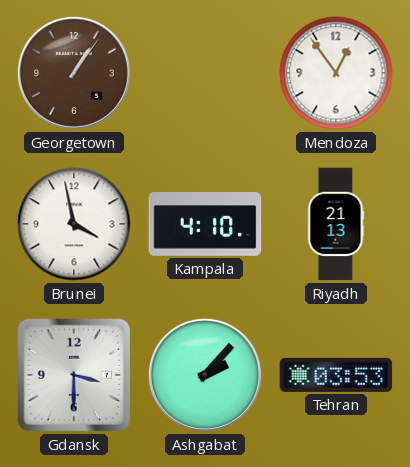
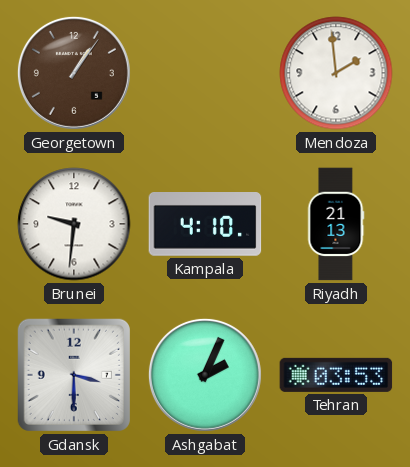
Mendoza: 12:54 -> 1:59 (336, 73)
Brunei: 3:58 -> 9:31 (74, 224)
Ashgabat: 2:07 -> 2:04 (205, 375)
